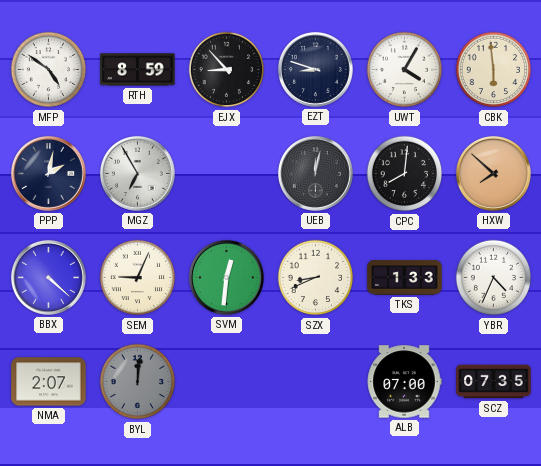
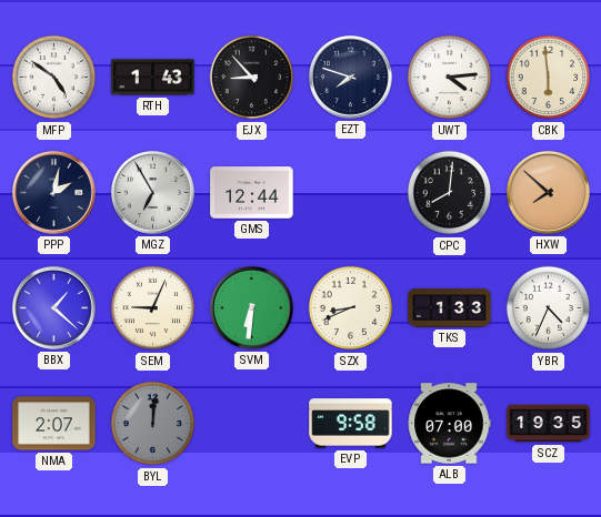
RTH: 8:59 -> 1:43 (153, 78)
EZT: 8:48 -> 7:48 (350, 77)
UWT: 4:05 -> 4:14 (450, 78)
GMS: none -> 12:44 (252, 193)
UEB: 12:02 -> none (315, 173)
BBX: 4:22 -> 1:22 (53, 307)
SVM: 12:31 -> 6:31 (251, 307)
EVP: none -> 9:58 (351, 424)
SCZ: 07:35 -> 19:35 (549, 424)
